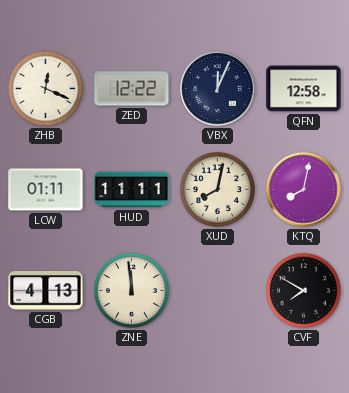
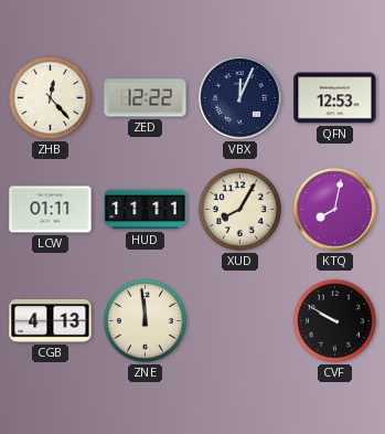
ZHB: 12:19 -> 12:23 (50, 97)
QFN: 12:58 -> 12:53 (335, 98)
XUD: 8:02 -> 8:05 (239, 209)
CVF: 7:50 -> 9:50 (334, 320)
